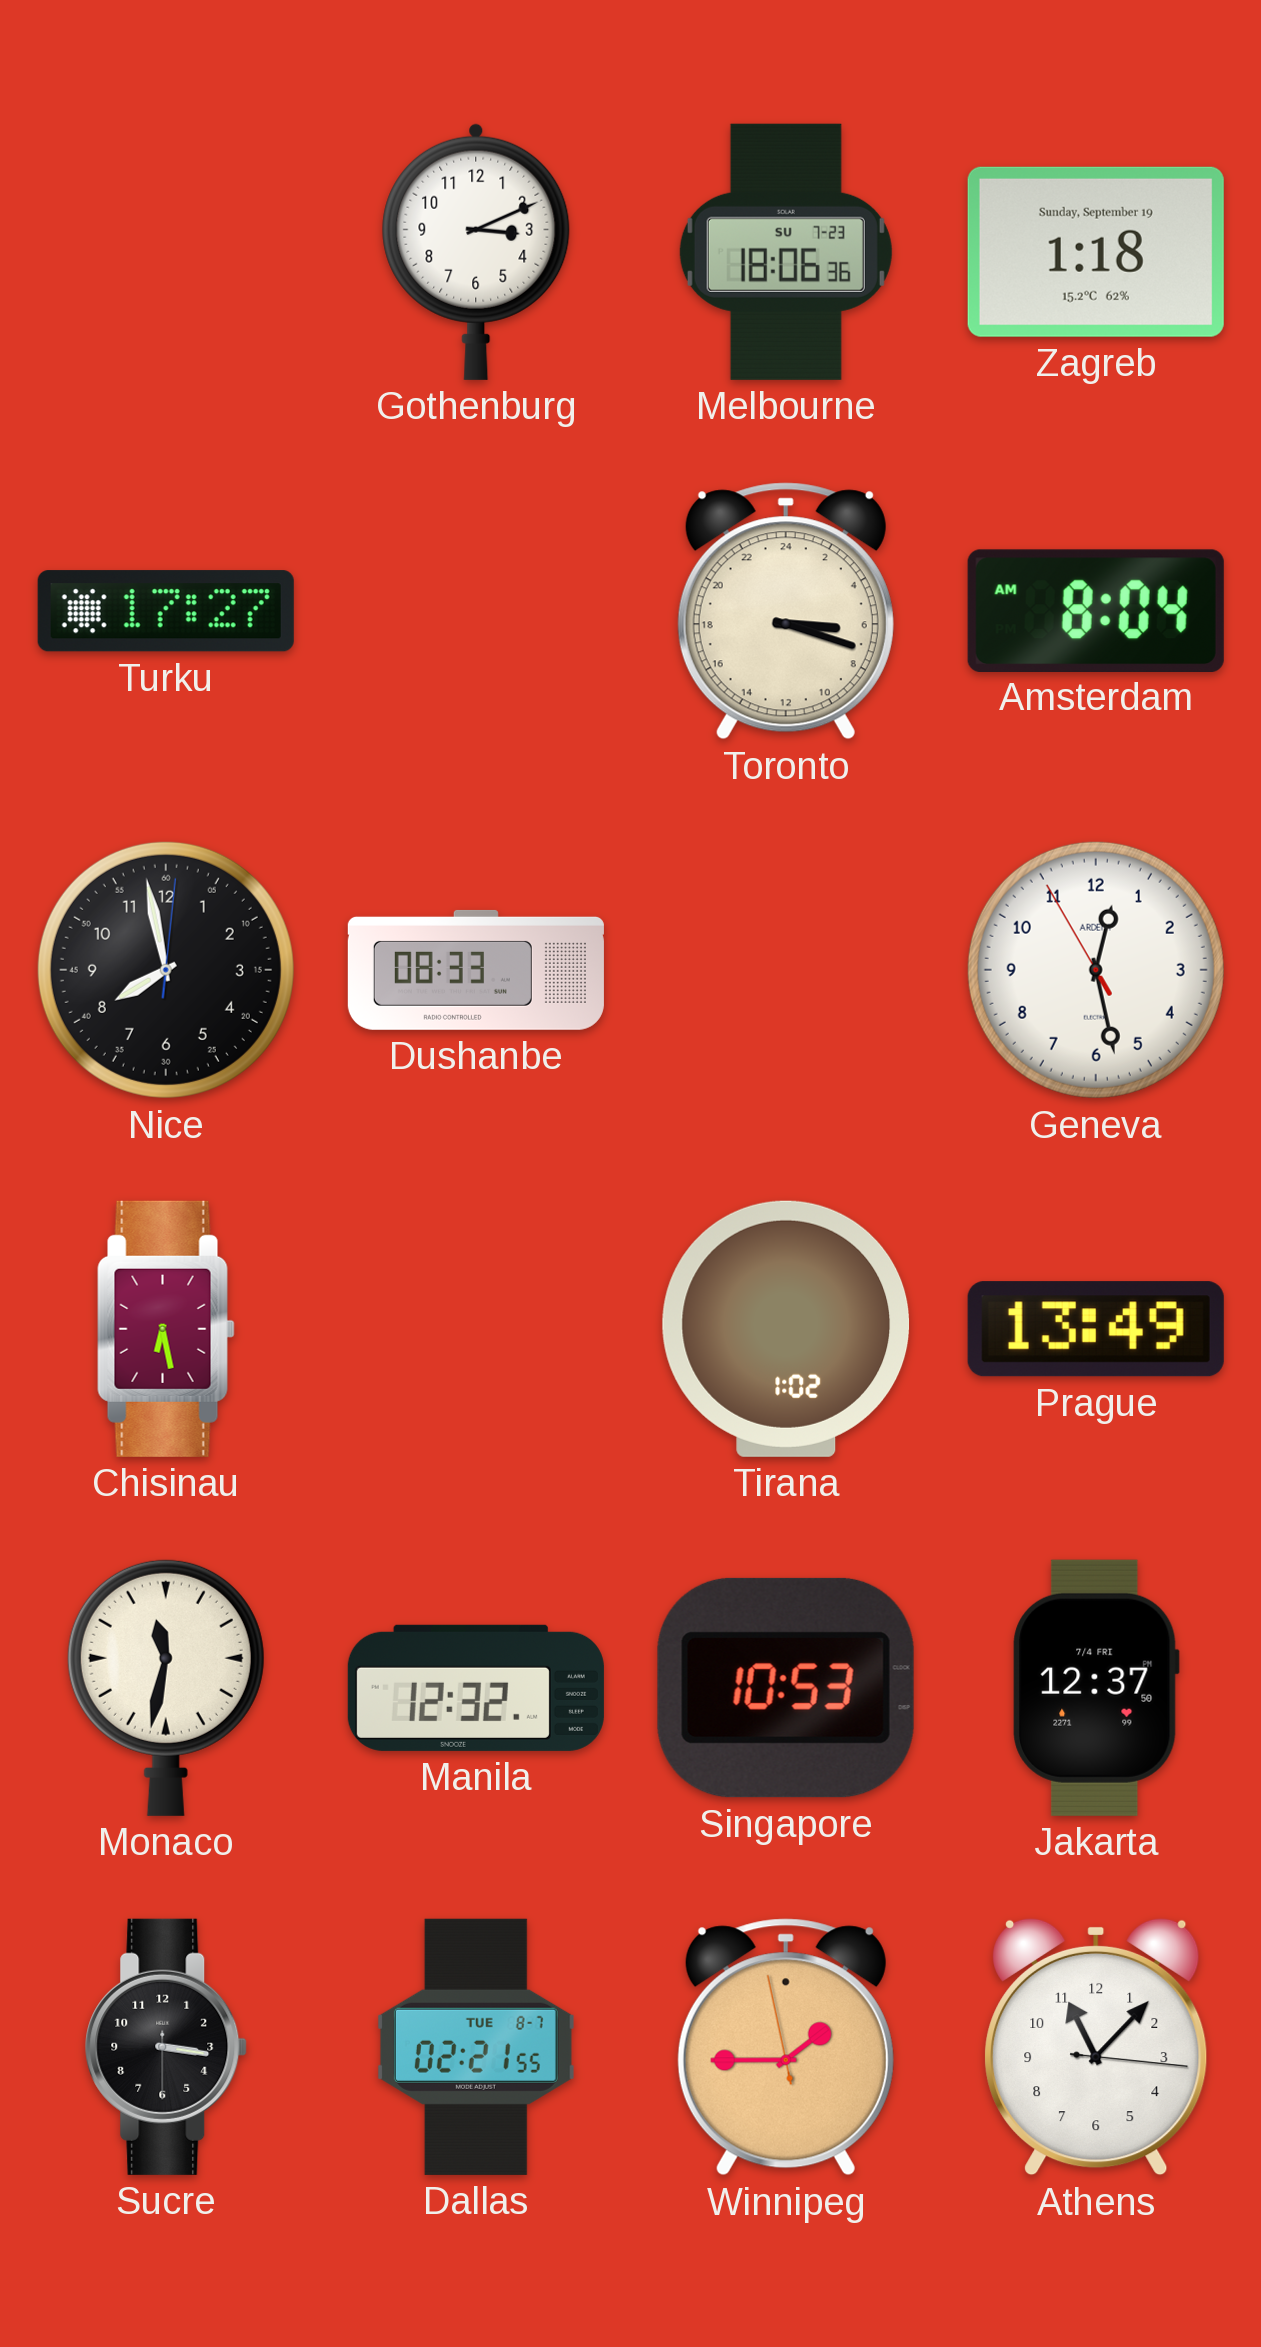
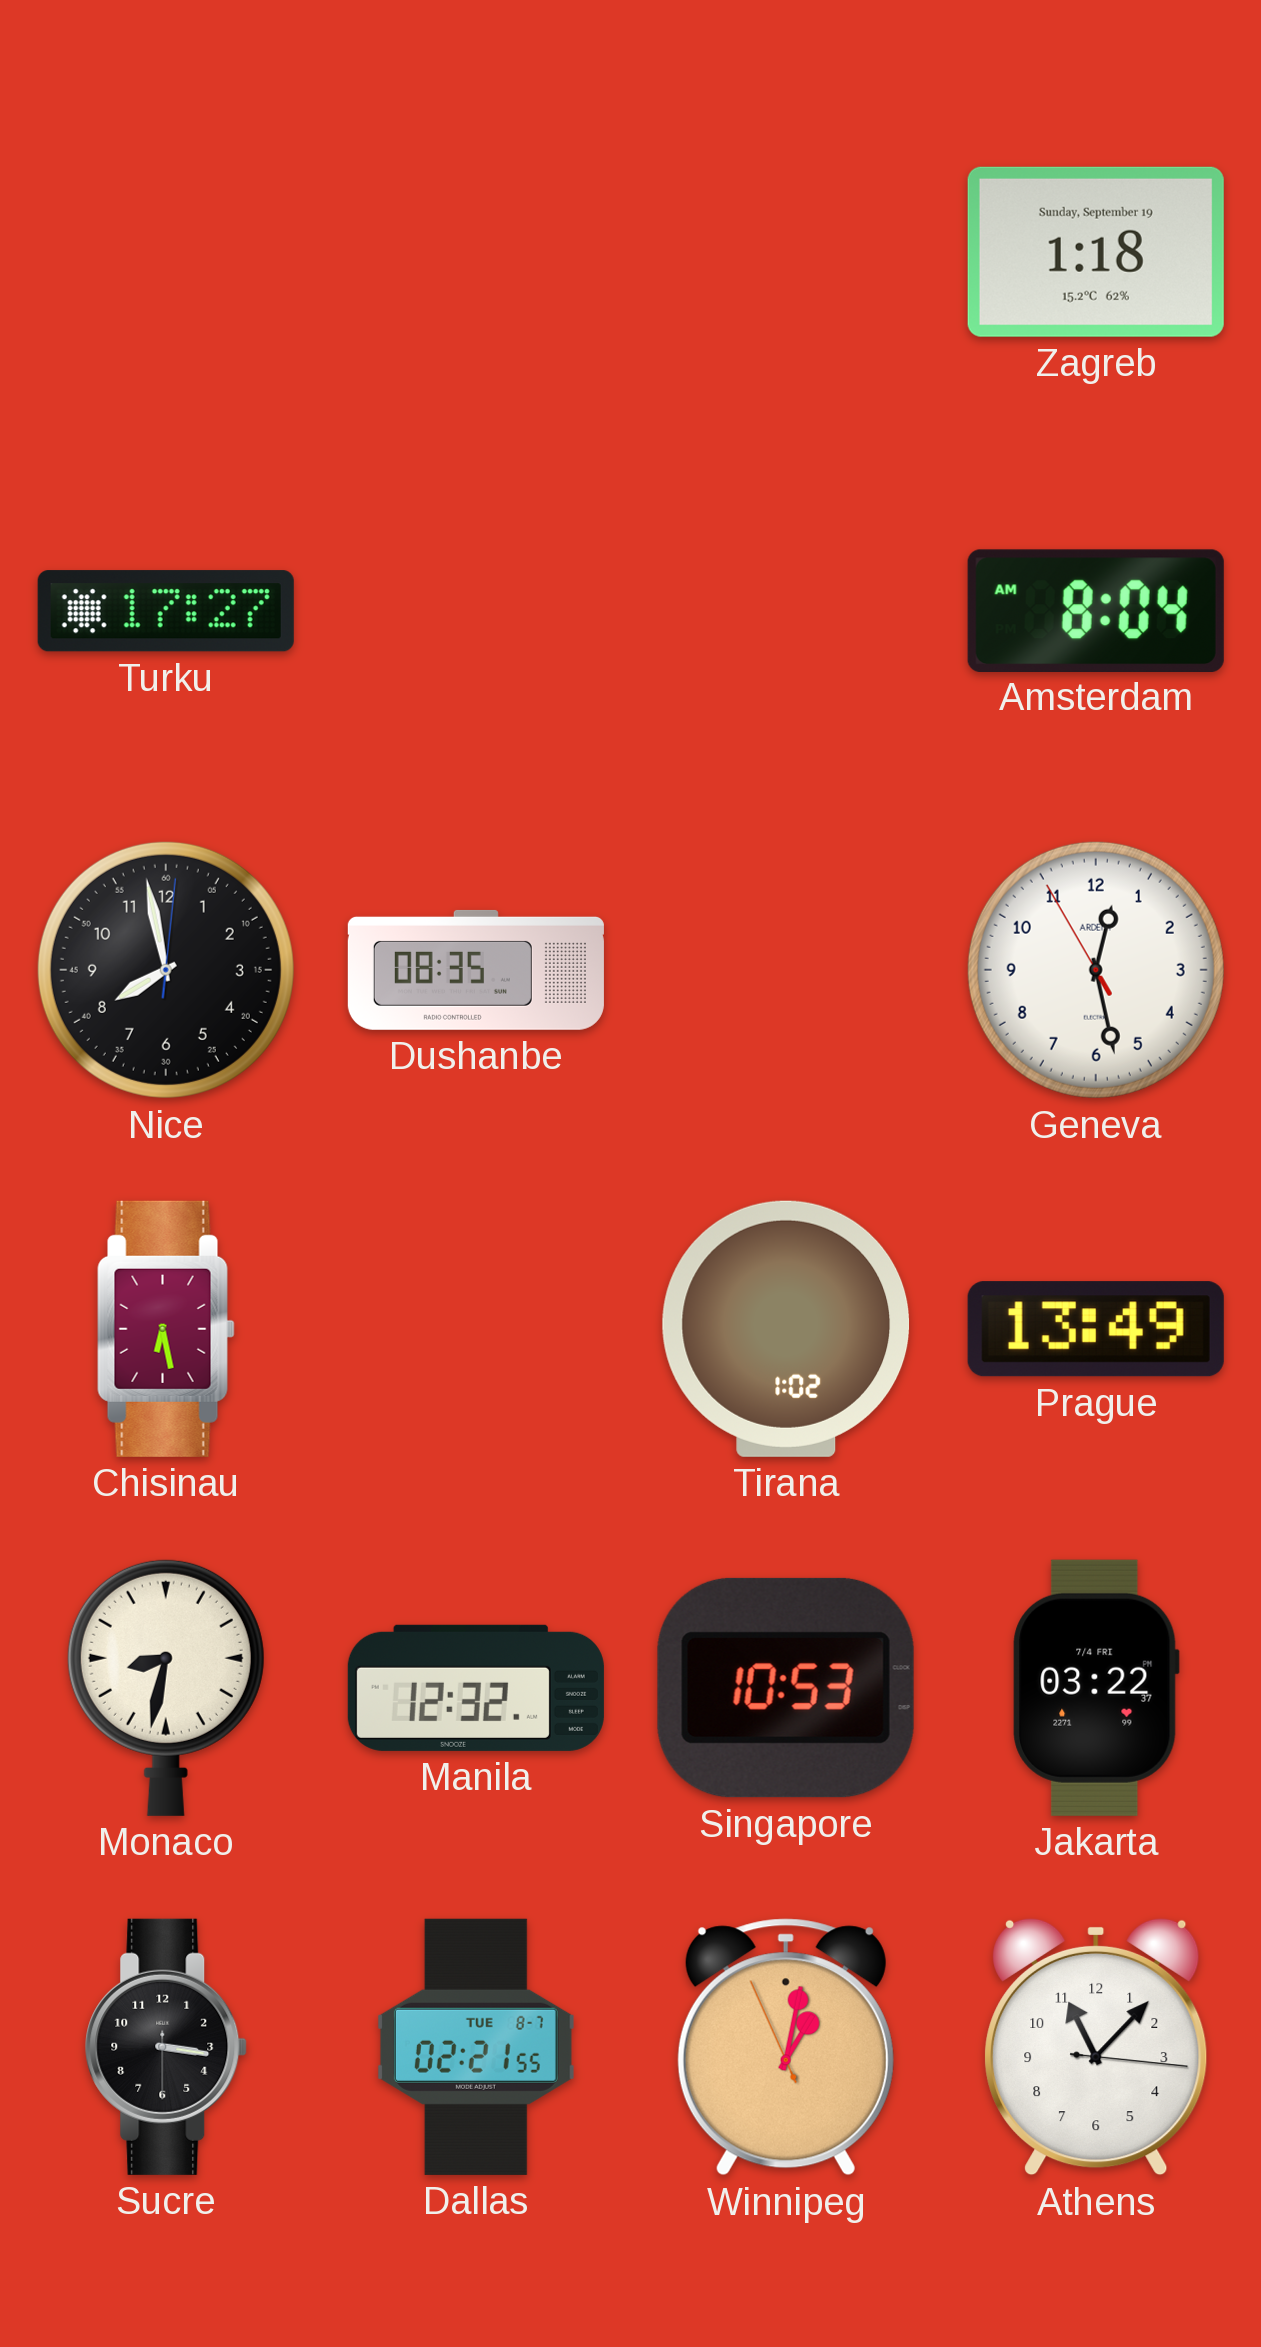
Gothenburg: 3:11 -> none (476, 252)
Melbourne: 18:06 -> none (786, 252)
Toronto: 6:18 -> none (786, 611)
Dushanbe: 08:33 -> 08:35 (476, 970)
Monaco: 11:32 -> 8:32 (166, 1687)
Jakarta: 12:37 -> 03:22 (1096, 1688)
Winnipeg: 1:44 -> 1:01 (786, 2047)
